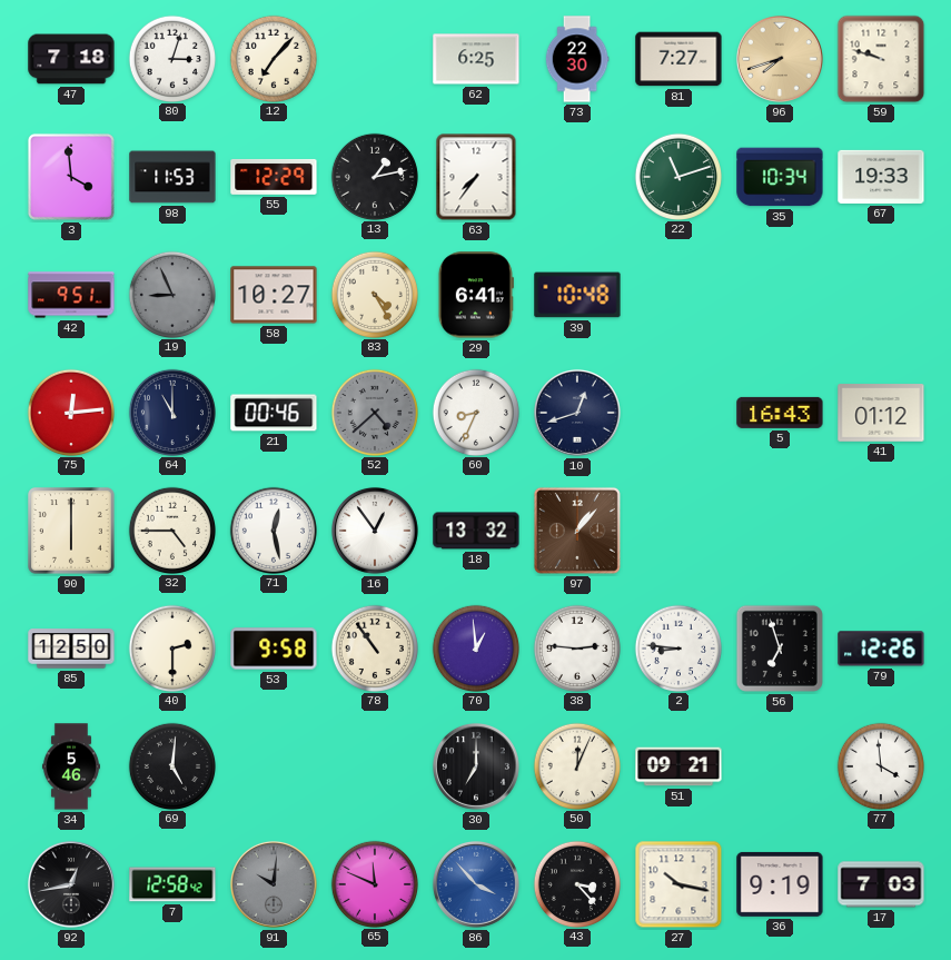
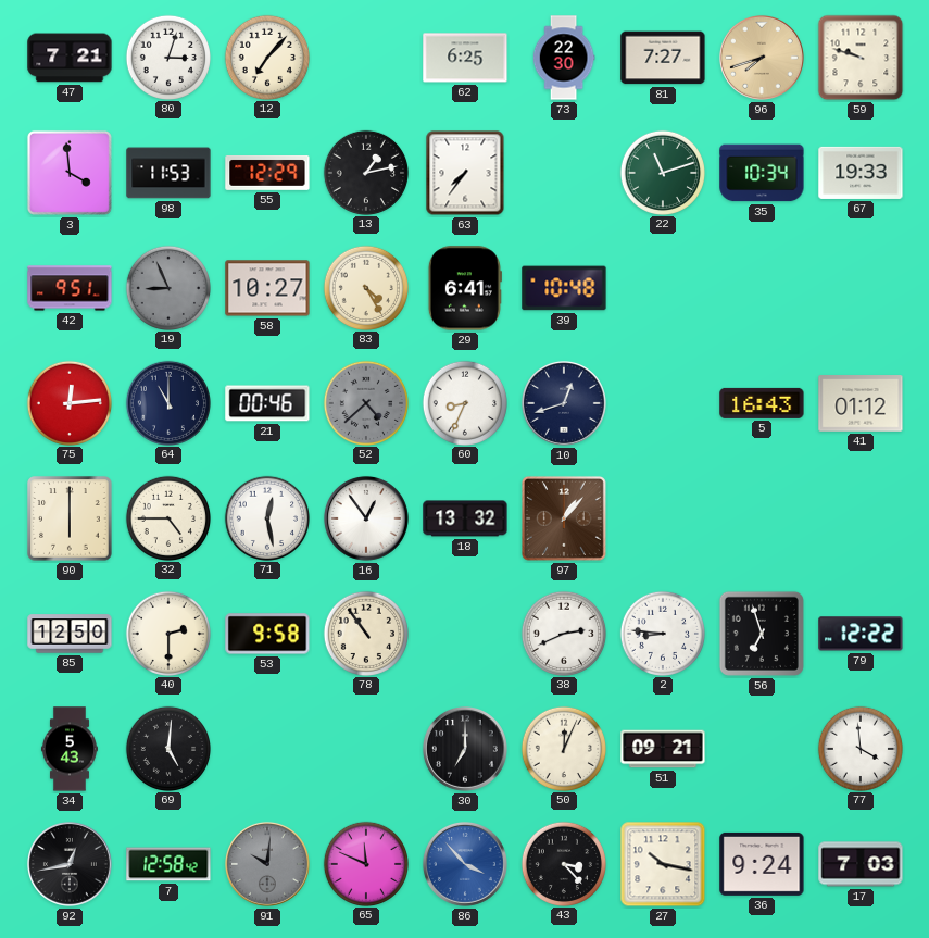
47: 7:18 -> 7:21 (70, 58)
70: 12:59 -> none (475, 647)
38: 2:46 -> 2:41 (563, 633)
79: 12:26 -> 12:22 (861, 634)
34: 5:46 -> 5:43 (70, 749)
36: 9:19 -> 9:24 (762, 864)
